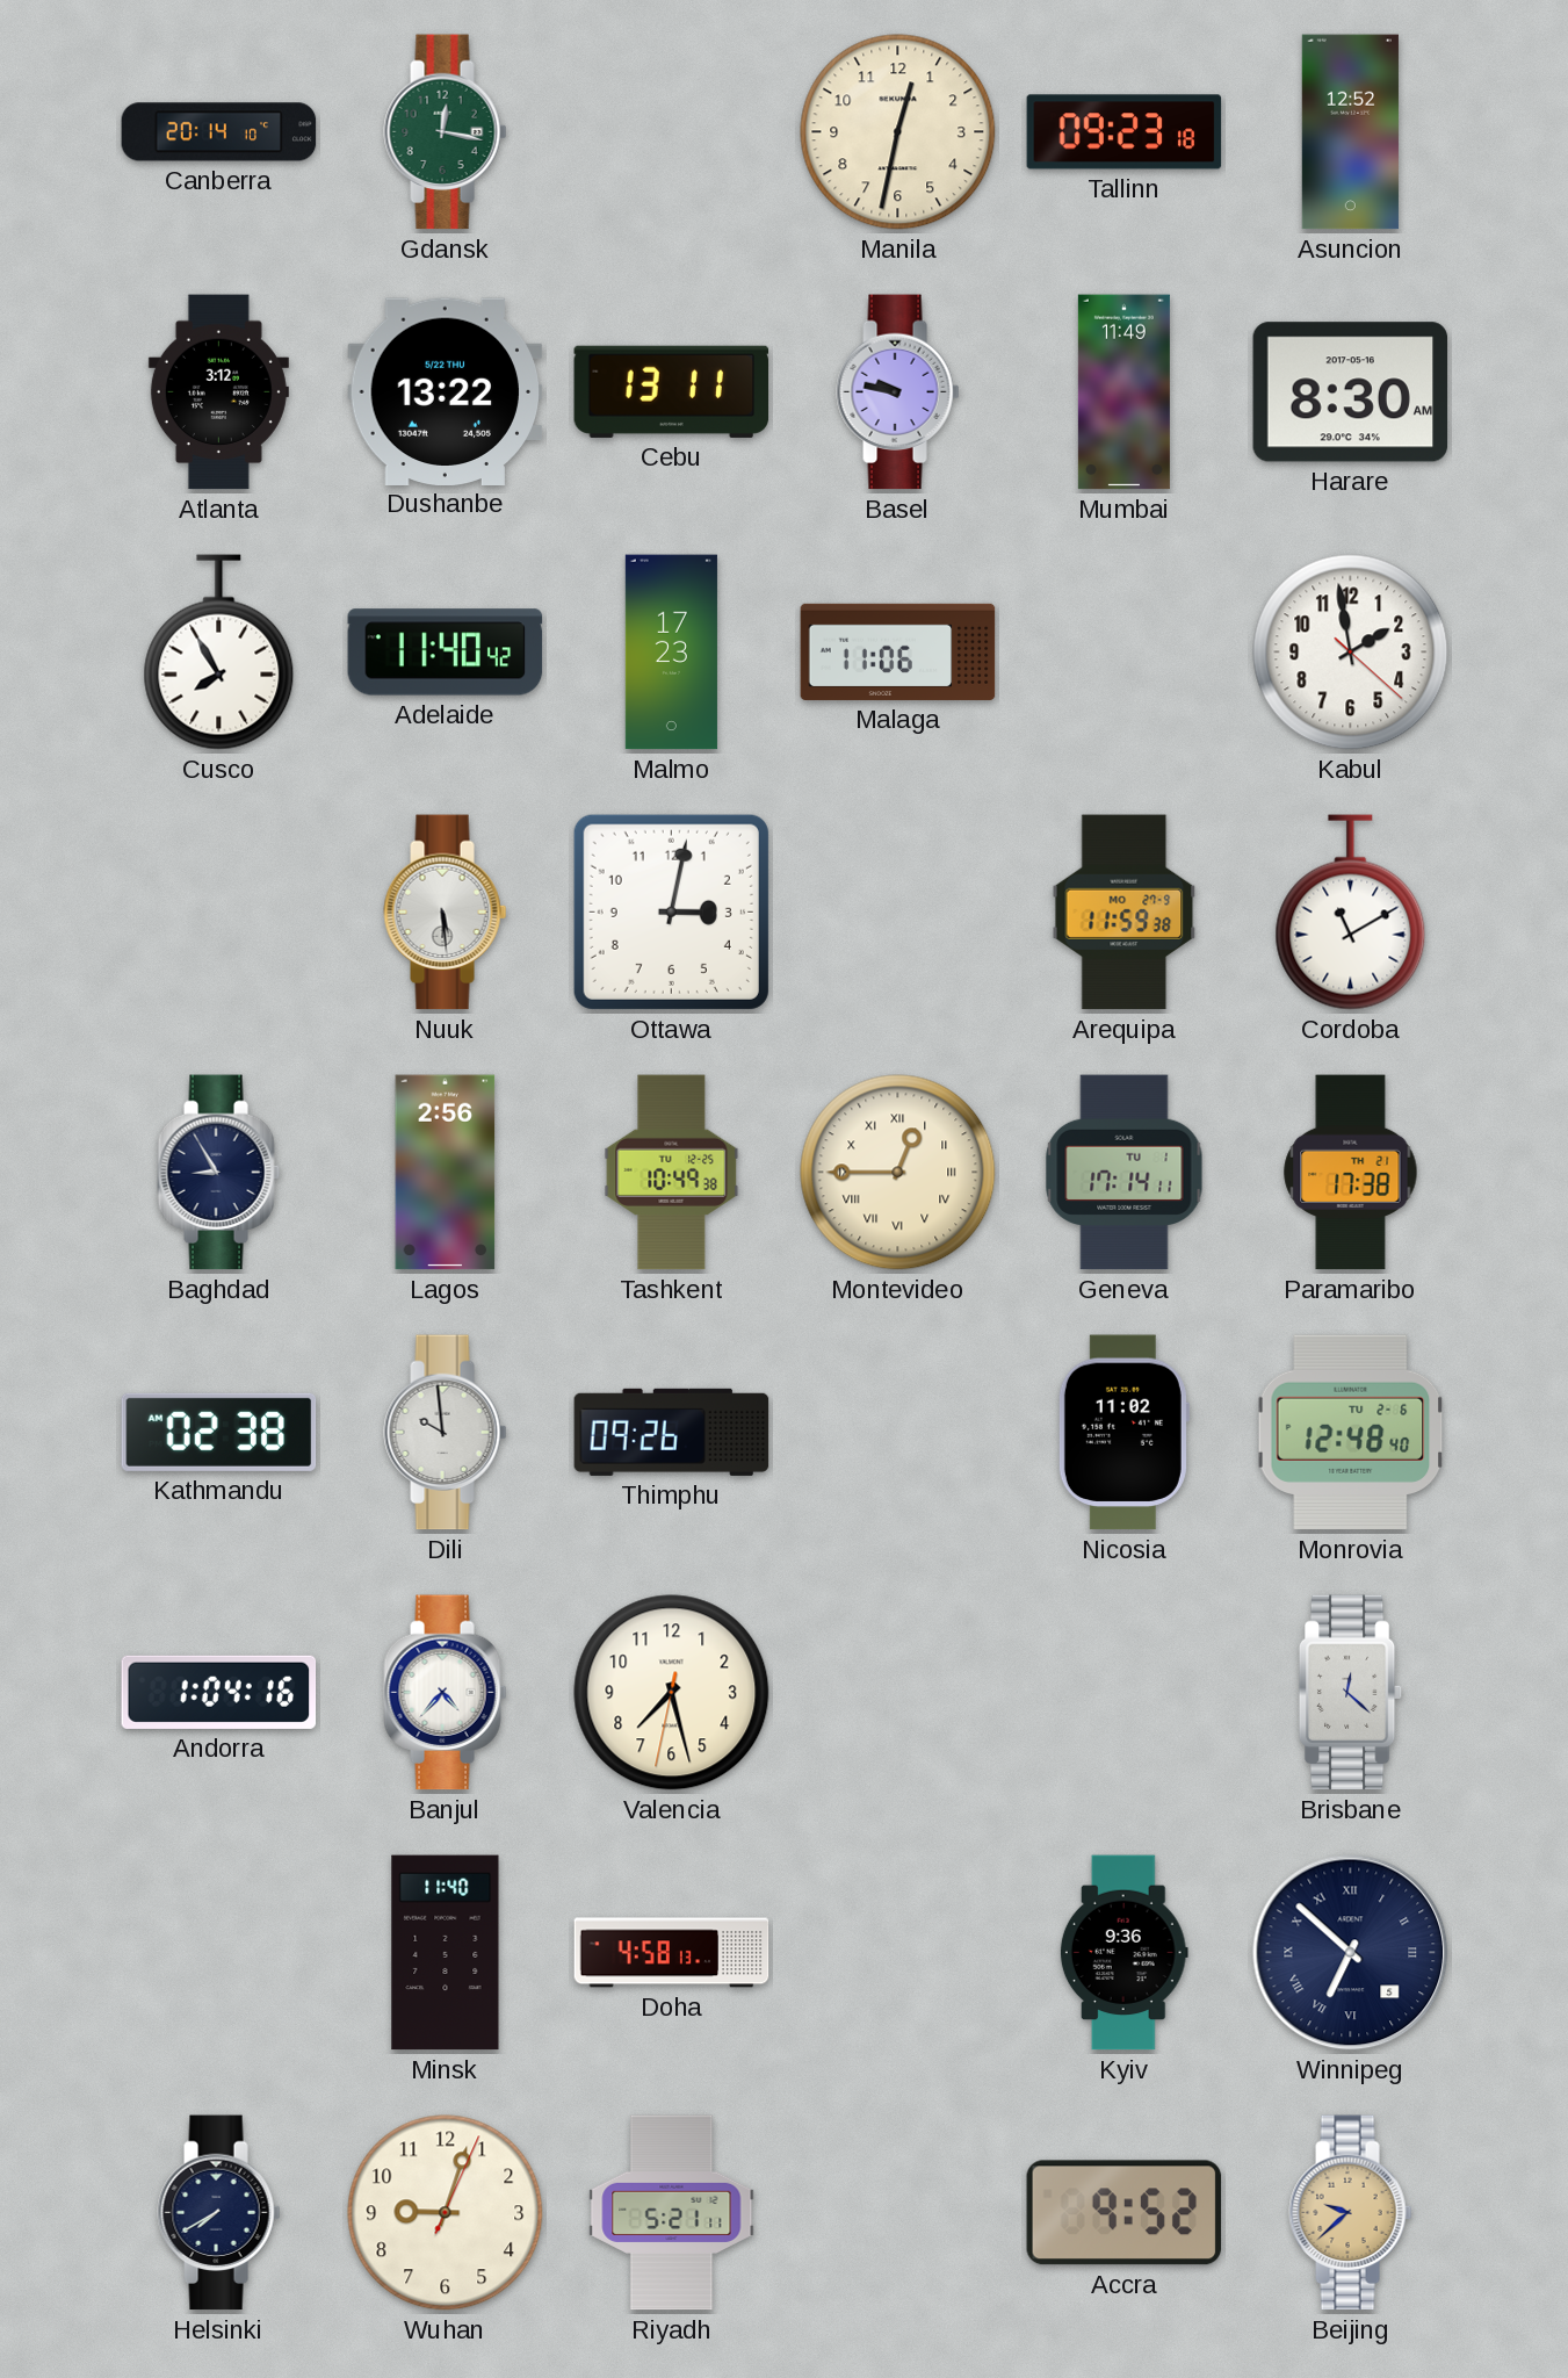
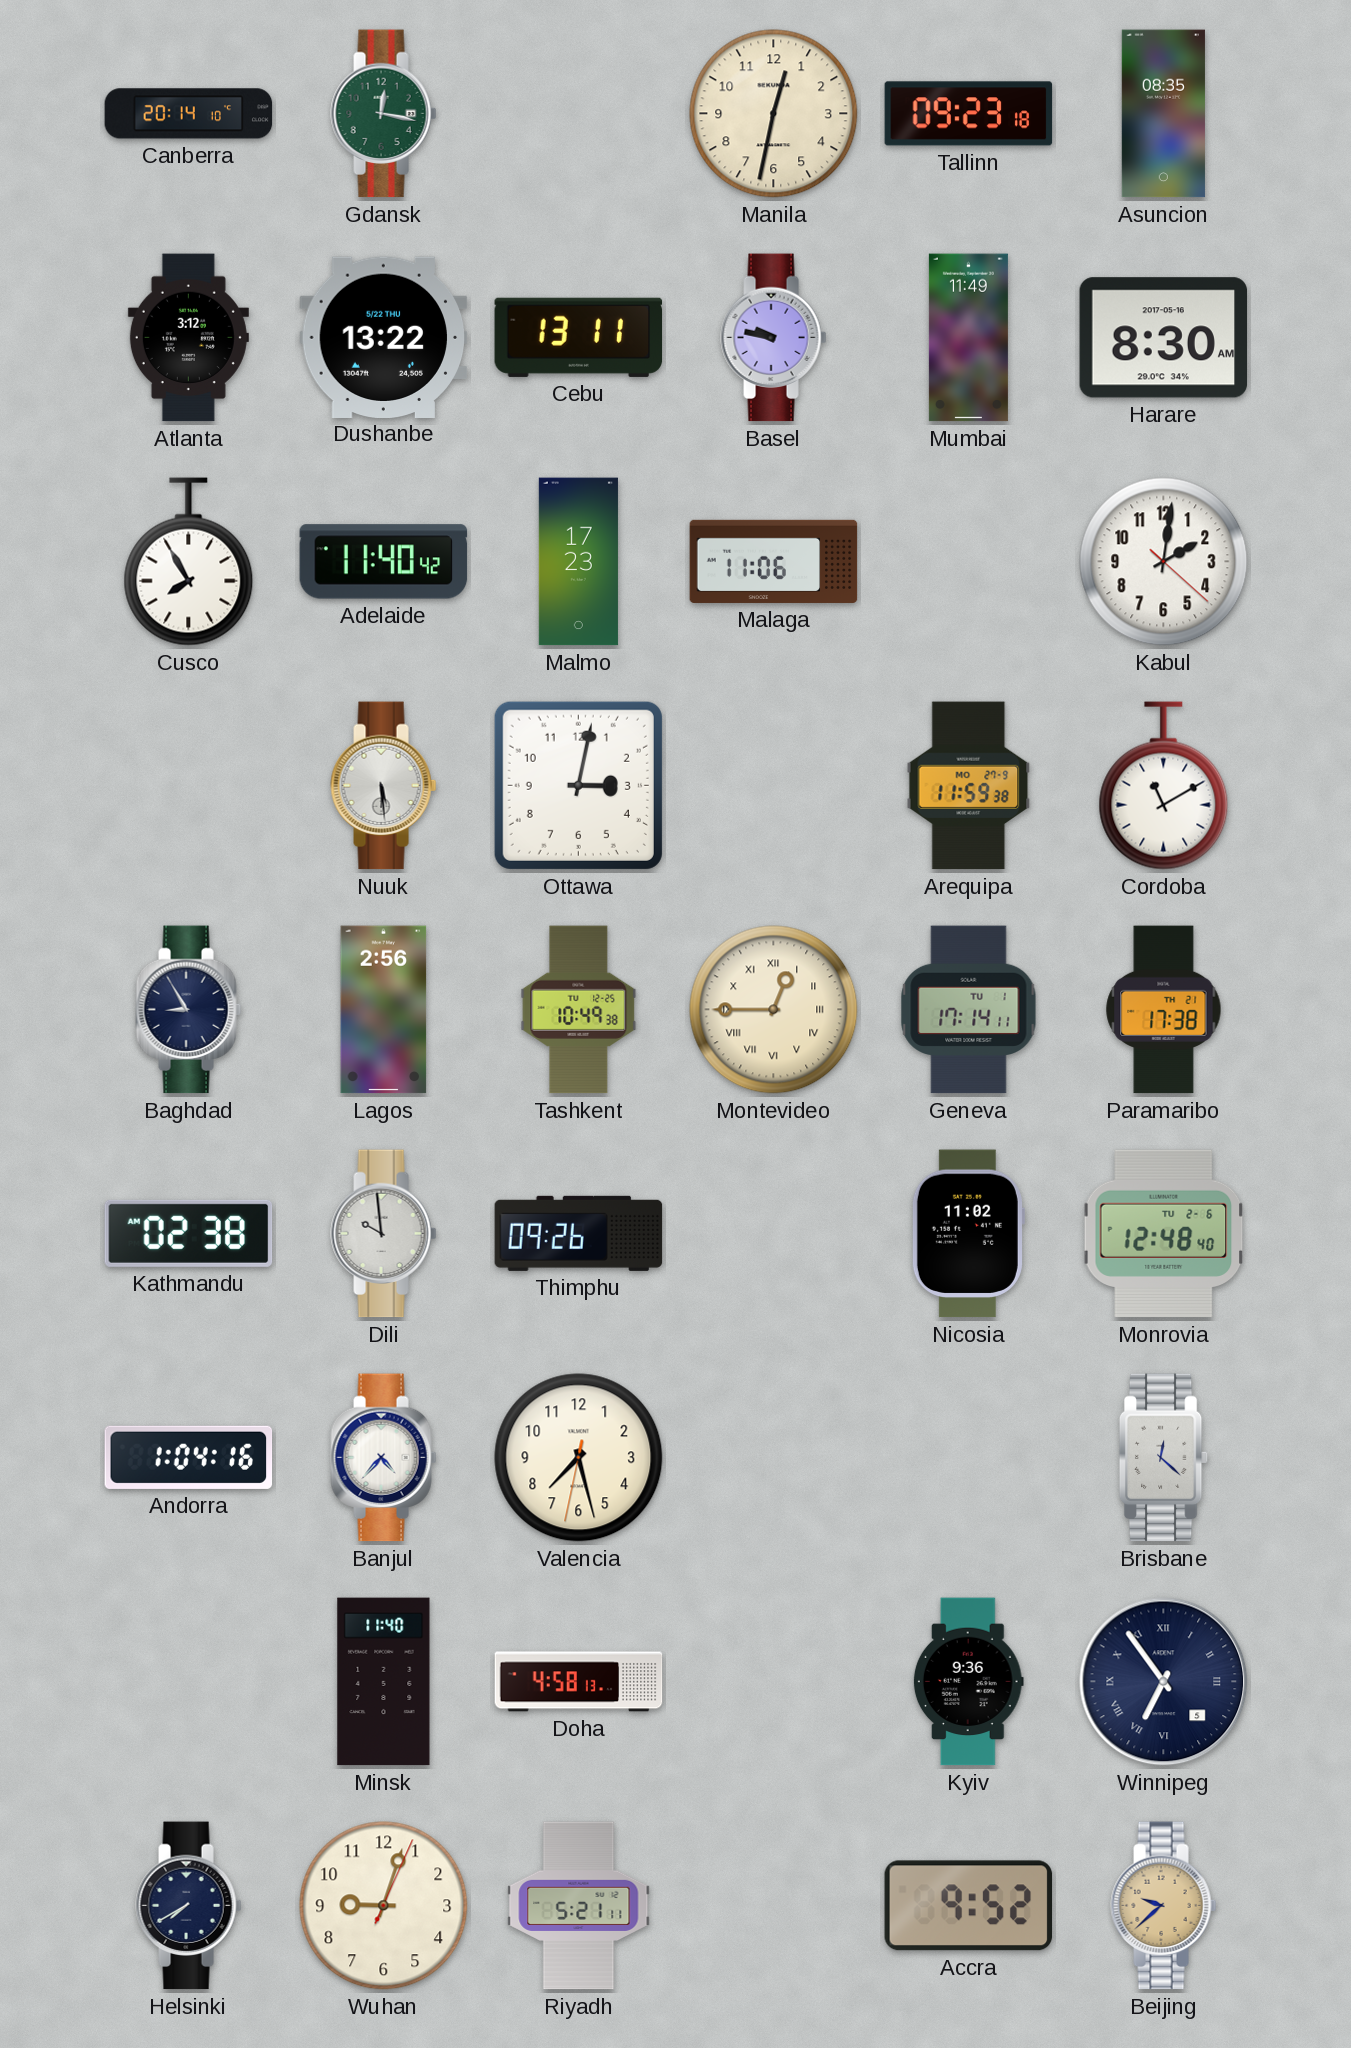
Asuncion: 12:52 -> 08:35 (1163, 114)
Kabul: 1:58 -> 2:01 (1164, 562)
Winnipeg: 6:52 -> 6:54 (1164, 1682)
